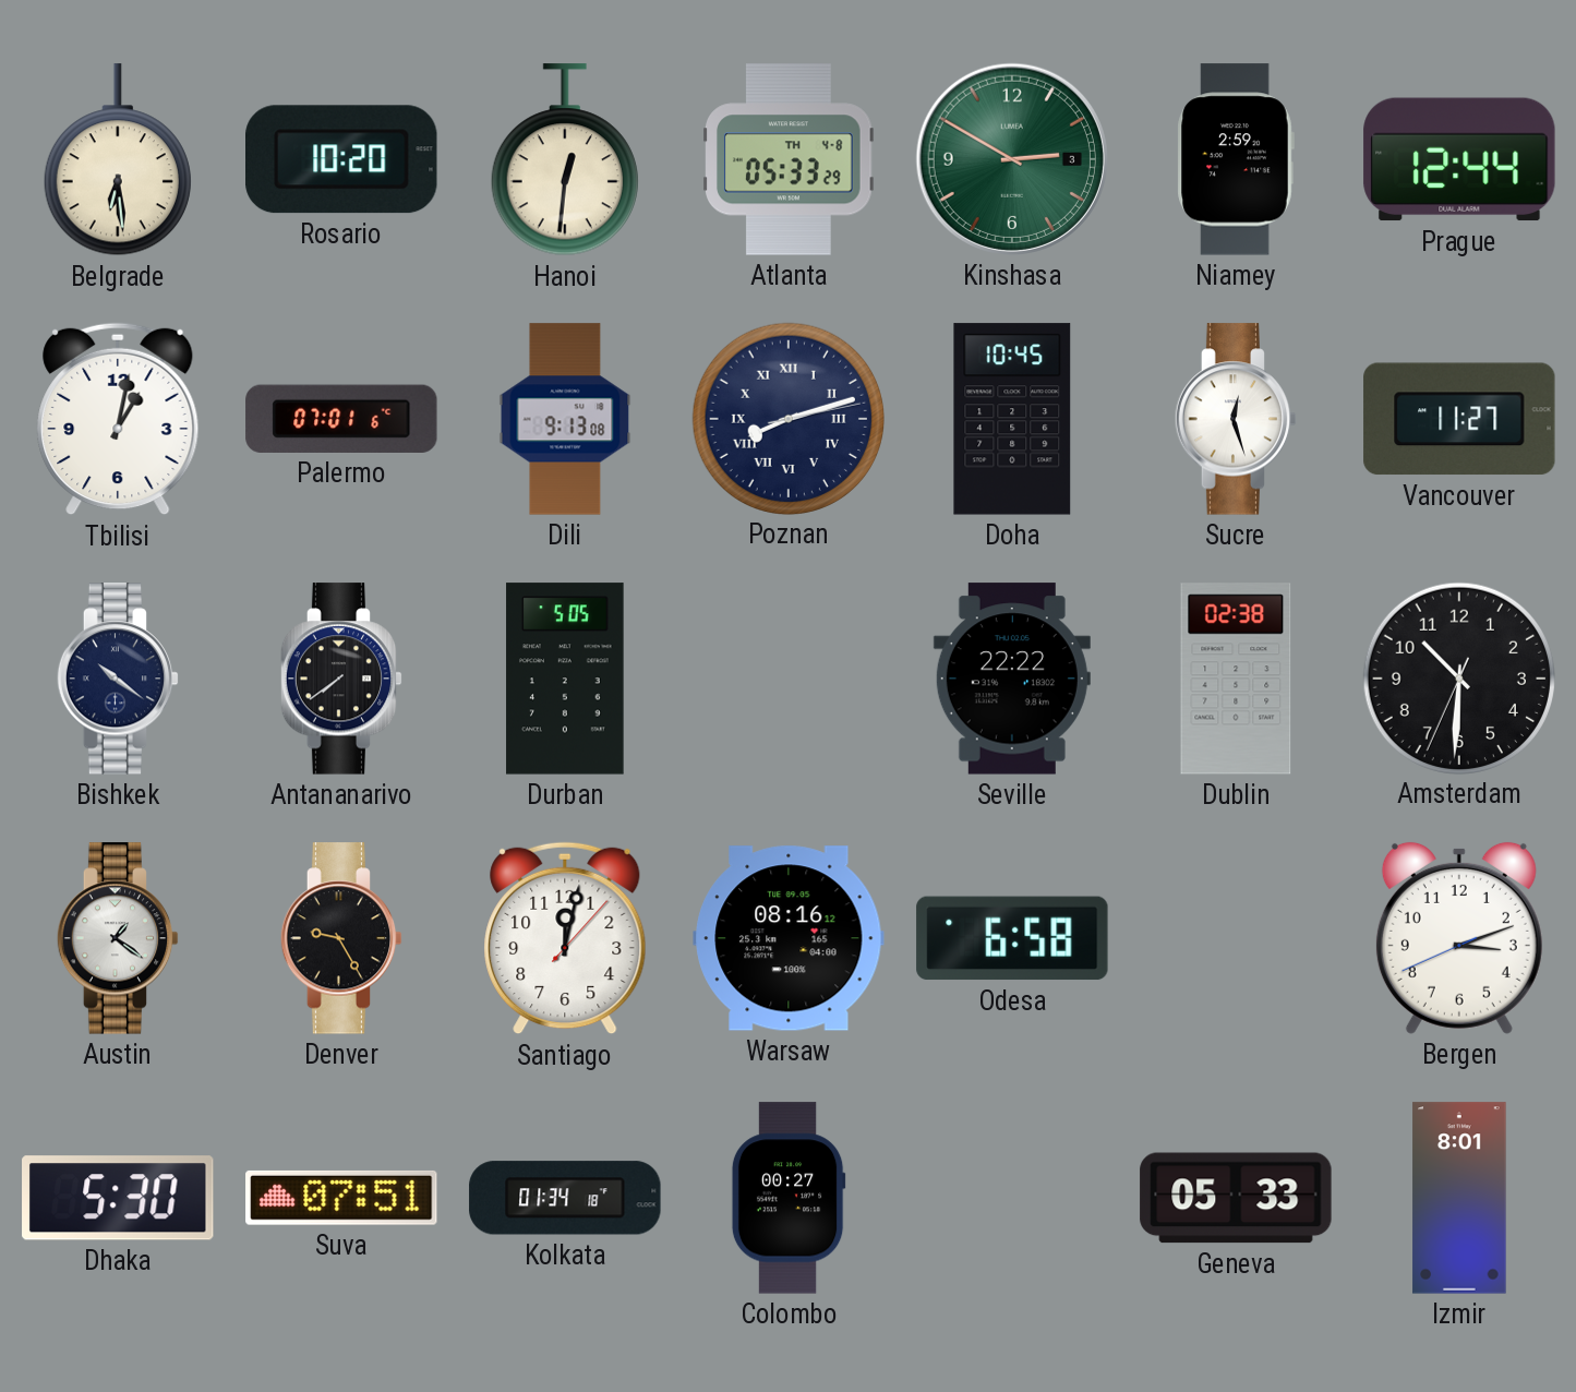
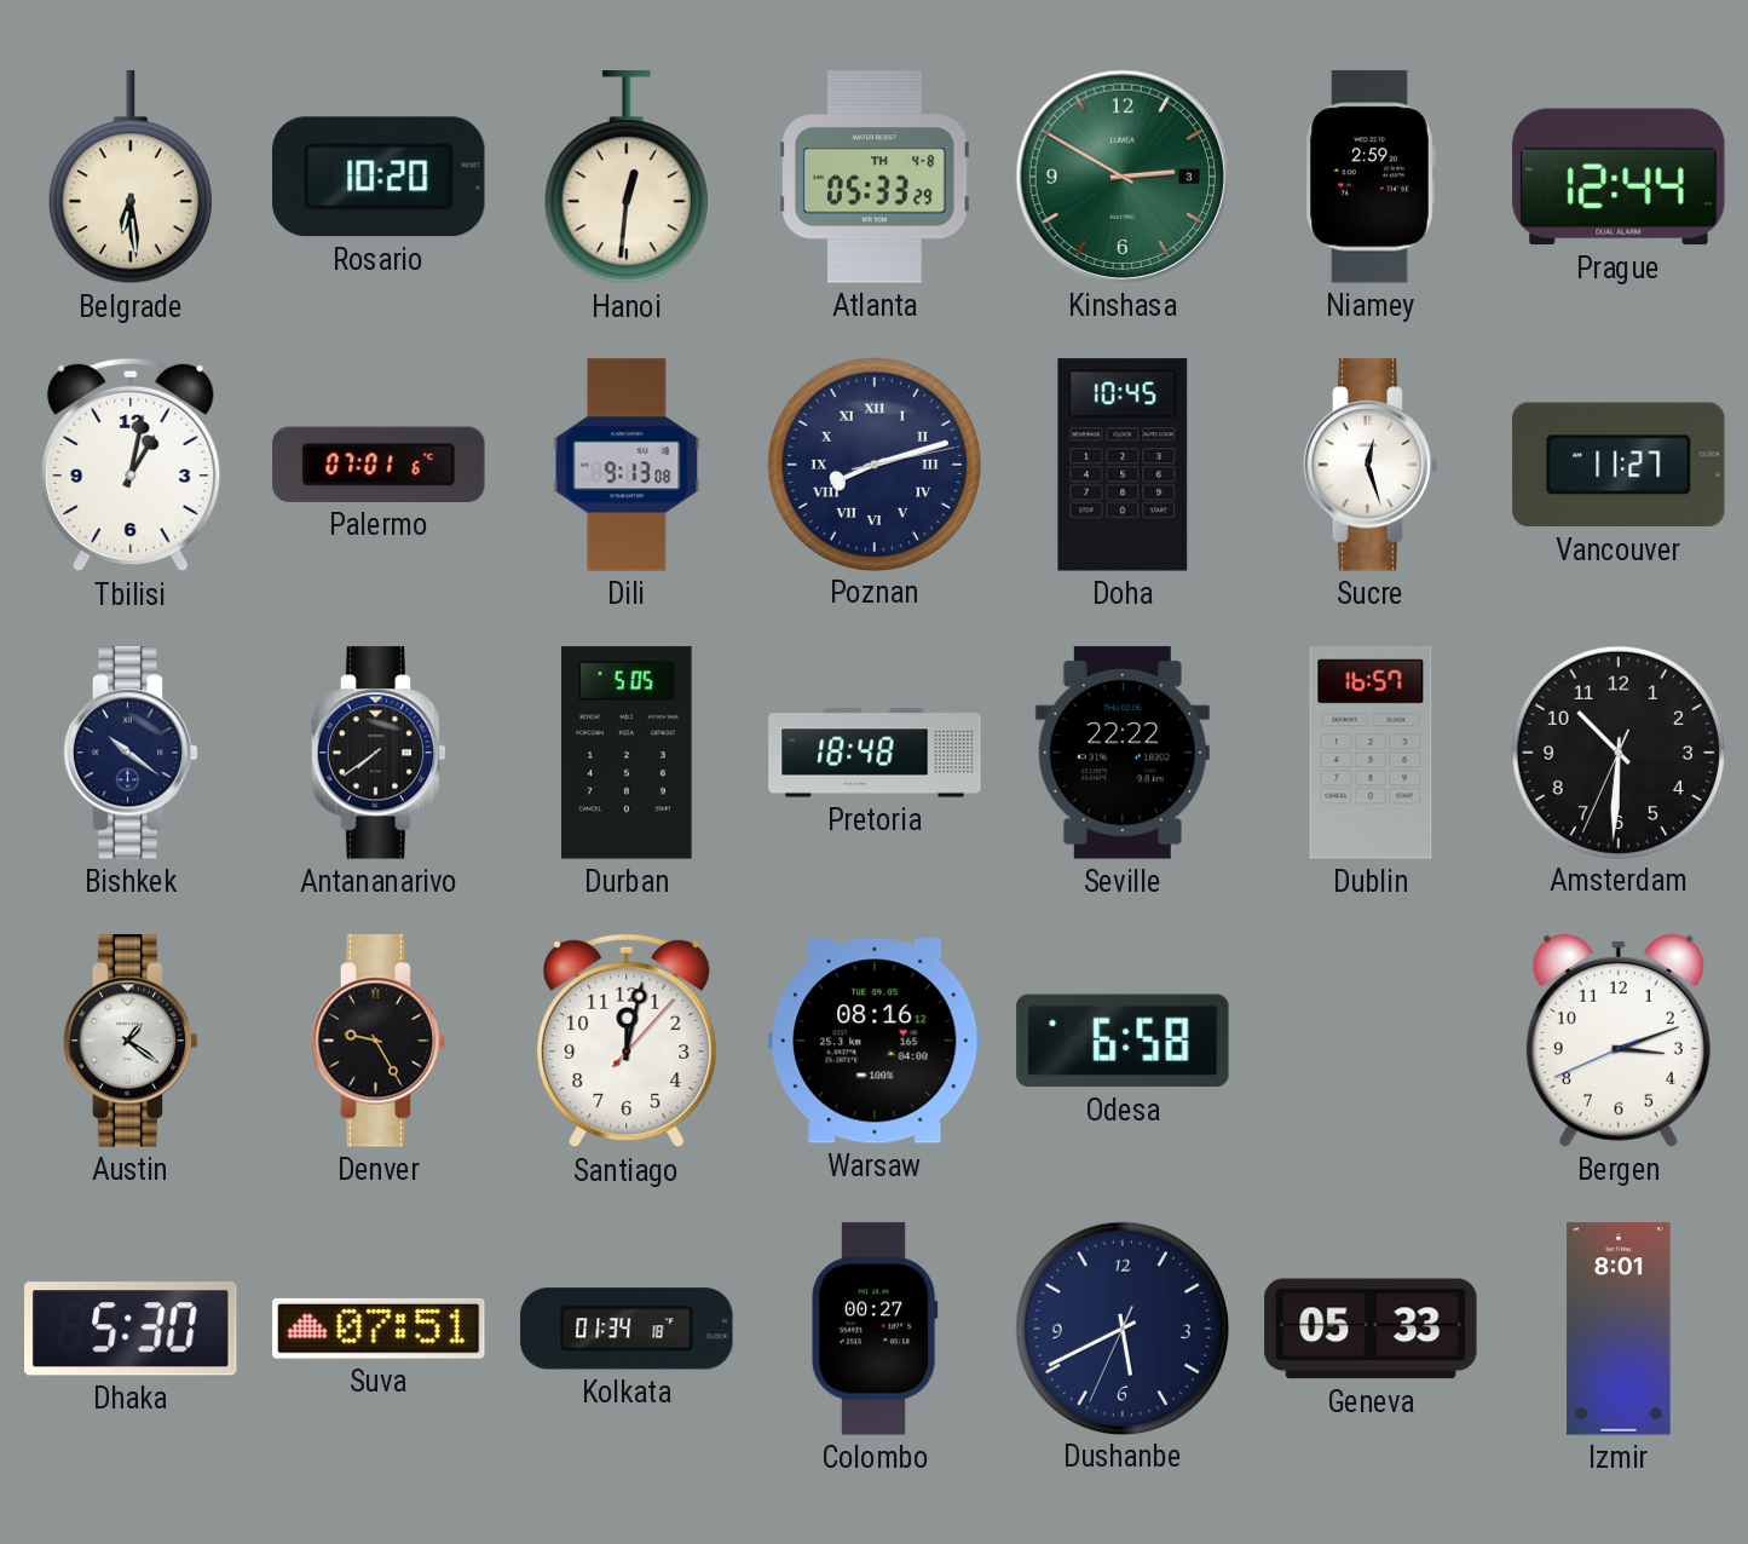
Pretoria: none -> 18:48 (875, 753)
Dublin: 02:38 -> 16:57 (1371, 753)
Dushanbe: none -> 5:40 (1121, 1327)
